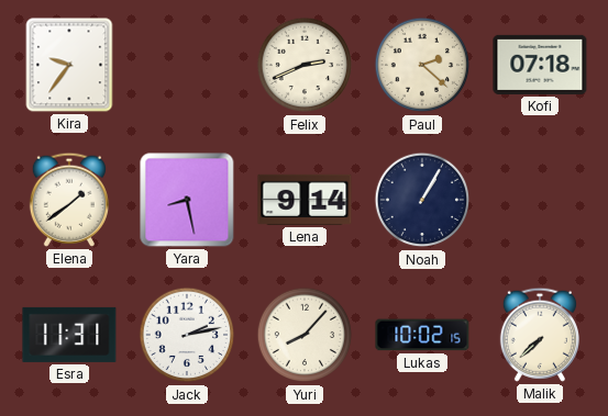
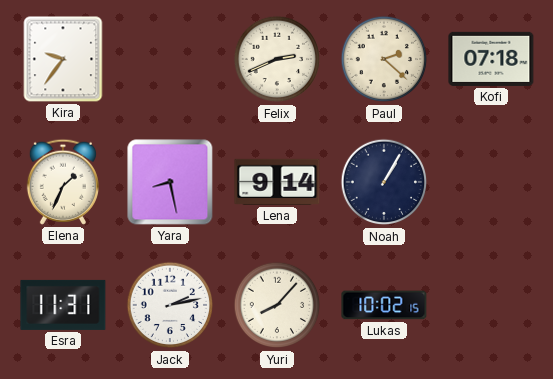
Elena: 1:39 -> 1:34 (63, 182)
Malik: 7:38 -> none (540, 335)
